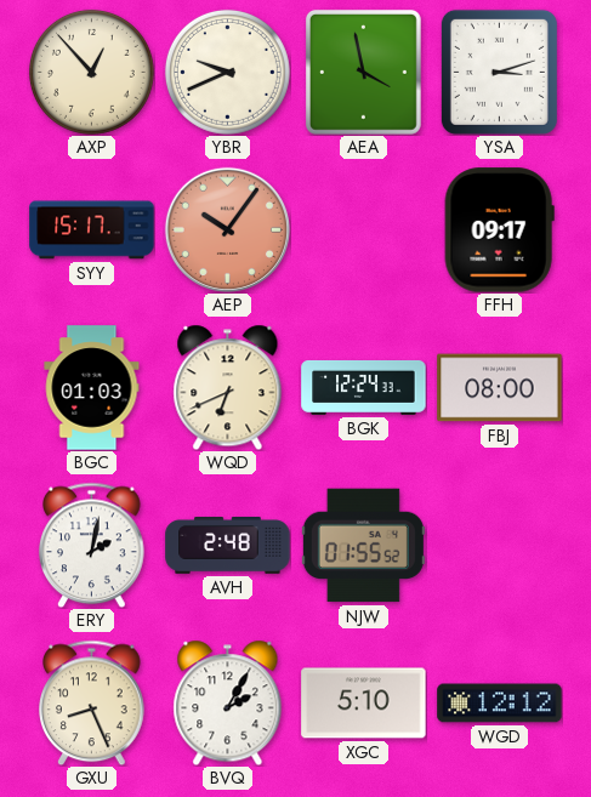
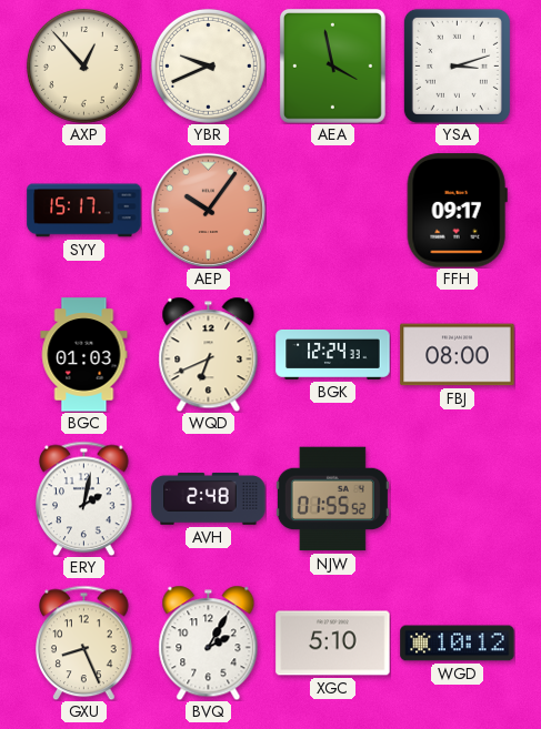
WGD: 12:12 -> 10:12 (458, 644)
